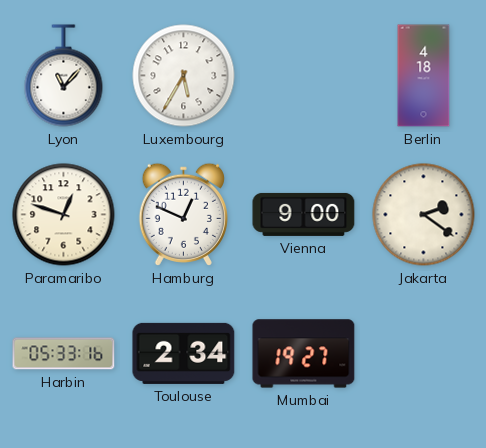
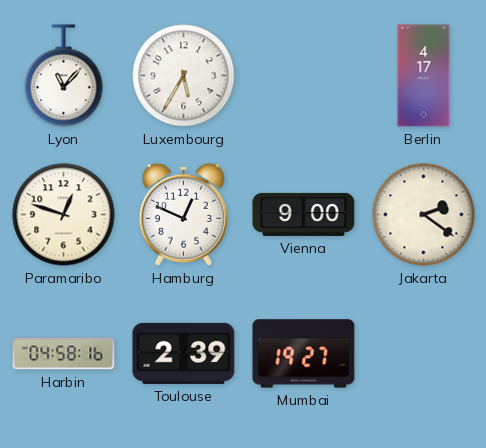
Berlin: 4:18 -> 4:17 (424, 76)
Harbin: 05:33 -> 04:58 (64, 354)
Toulouse: 2:34 -> 2:39 (184, 353)
